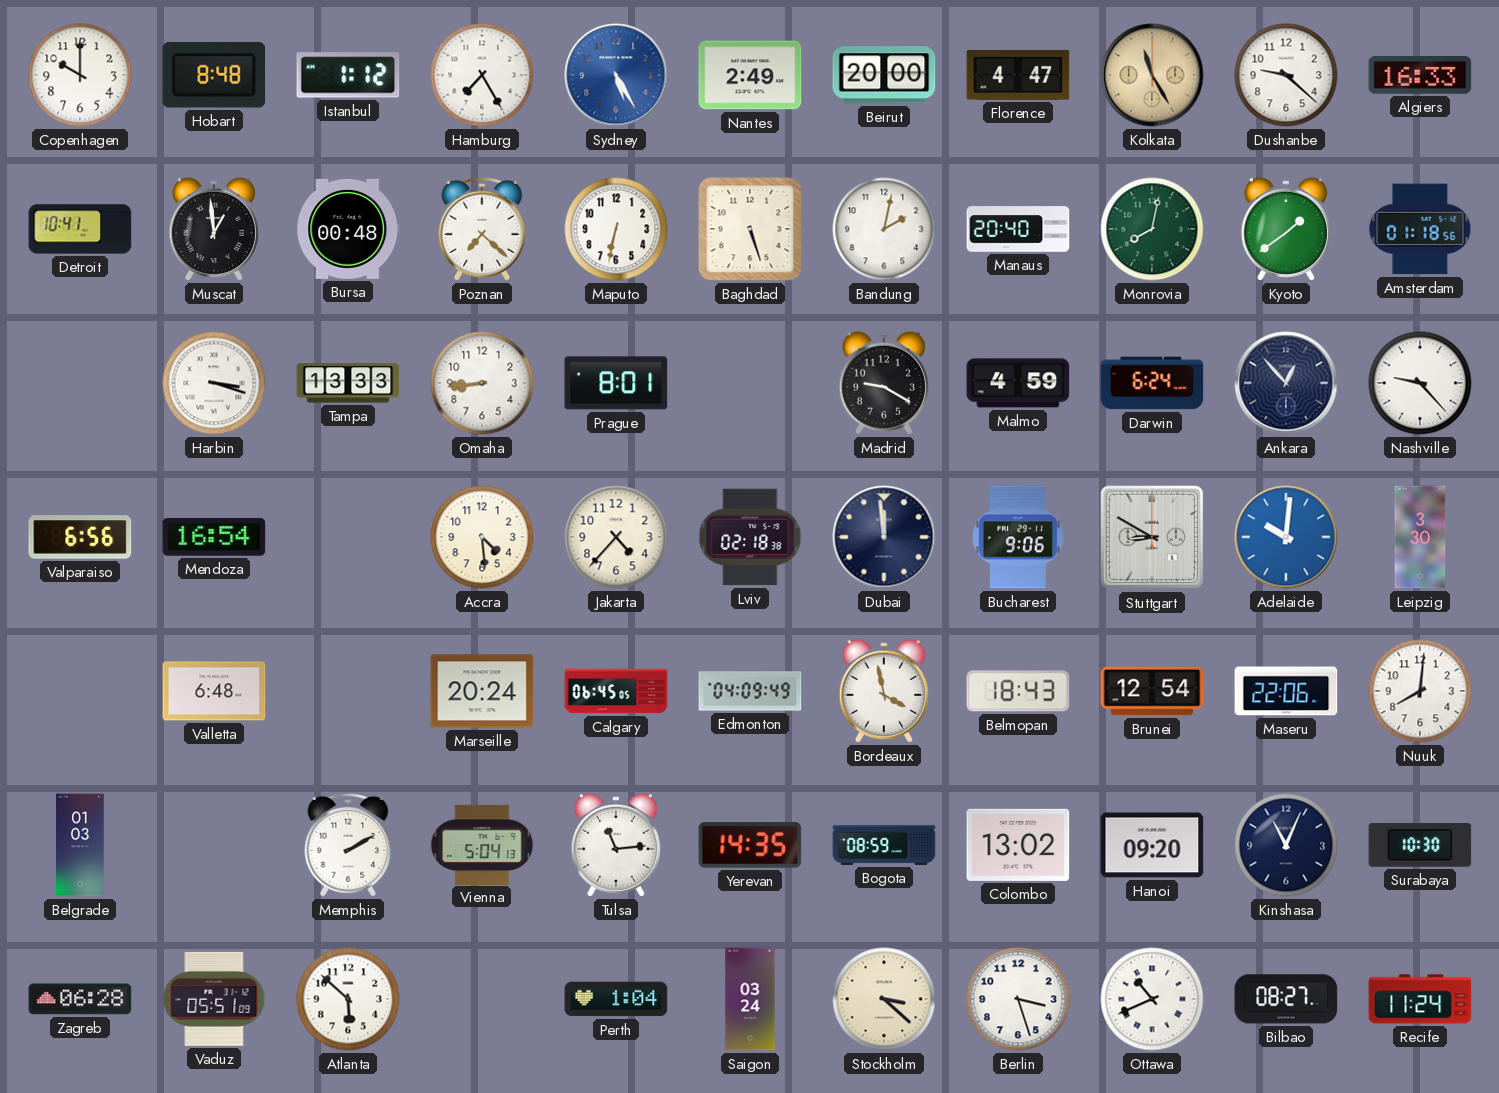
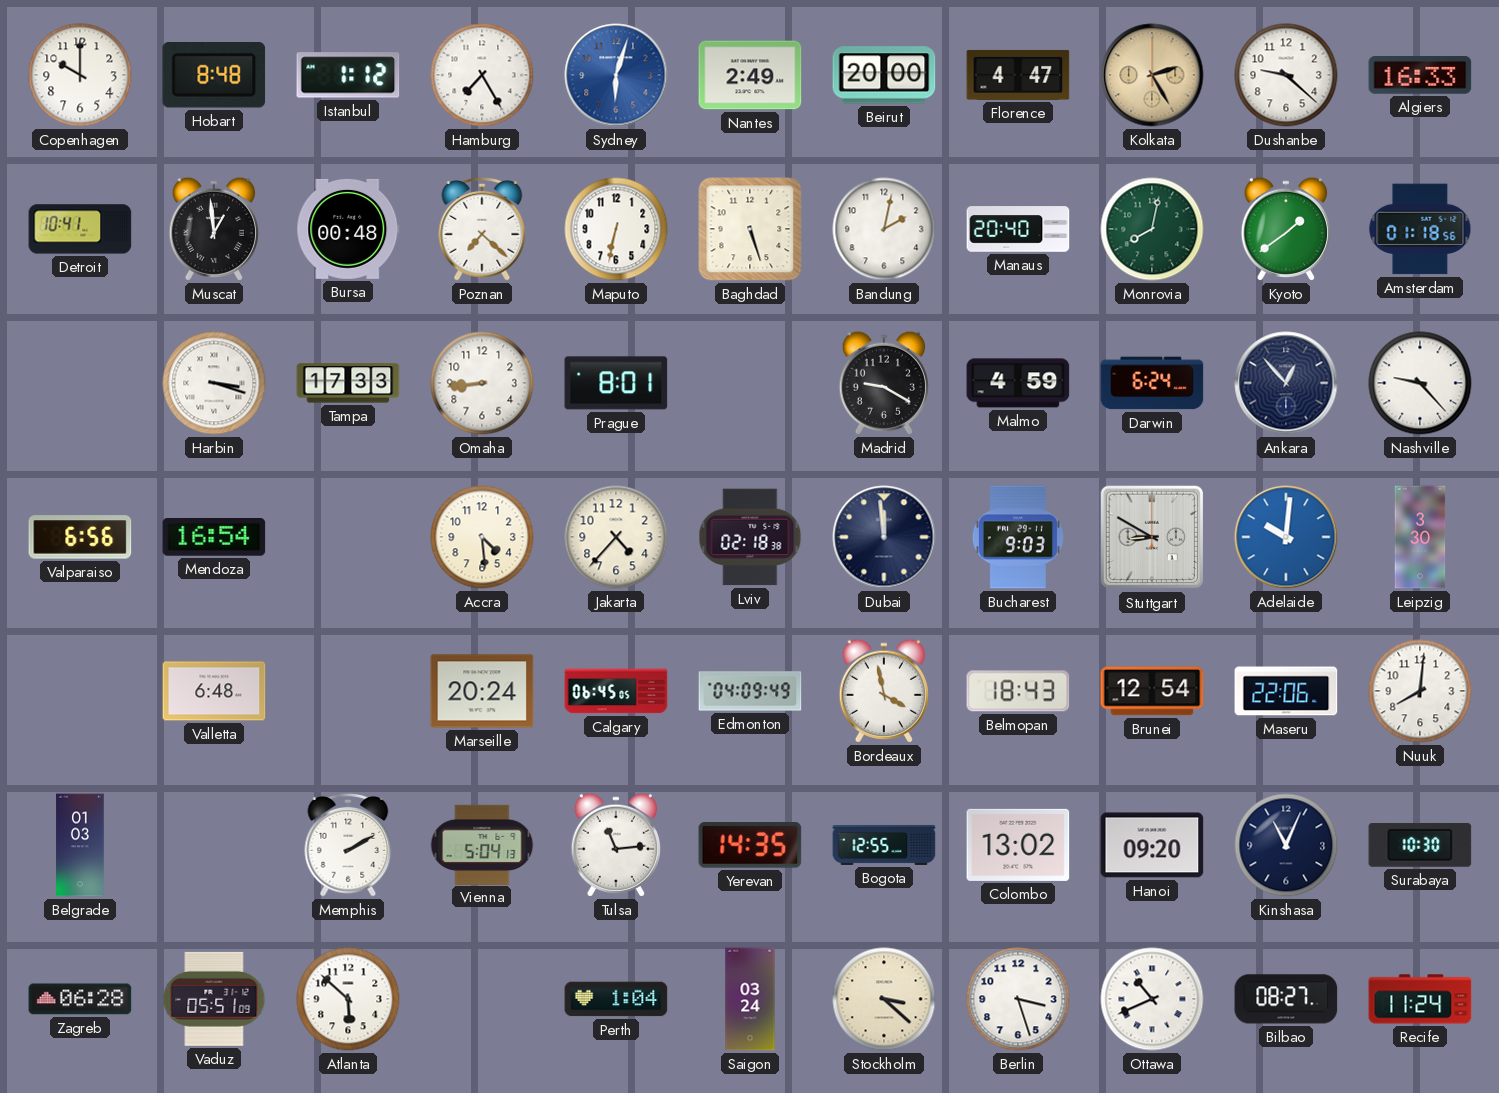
Sydney: 5:25 -> 6:03 (616, 75)
Kolkata: 11:25 -> 2:25 (1152, 75)
Tampa: 13:33 -> 17:33 (348, 383)
Bucharest: 9:06 -> 9:03 (1018, 537)
Bogota: 08:59 -> 12:55 (884, 845)
